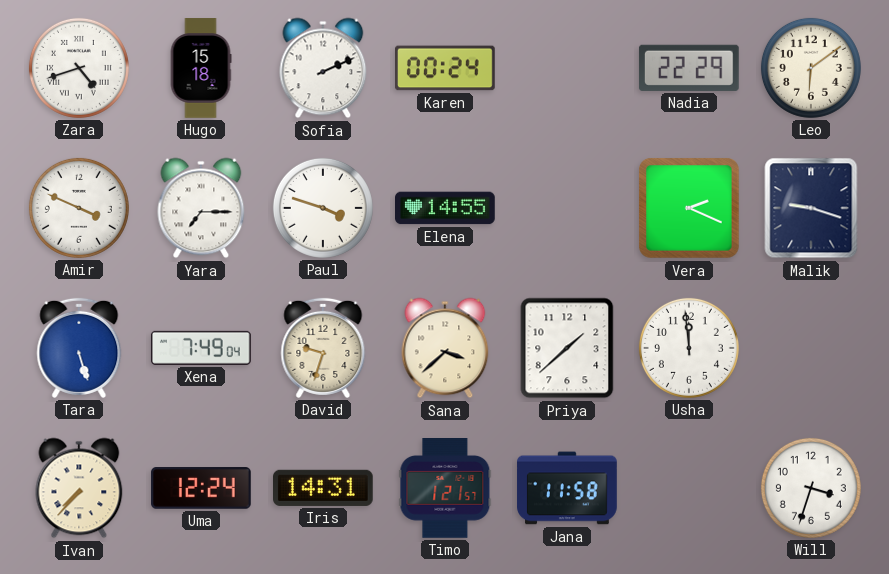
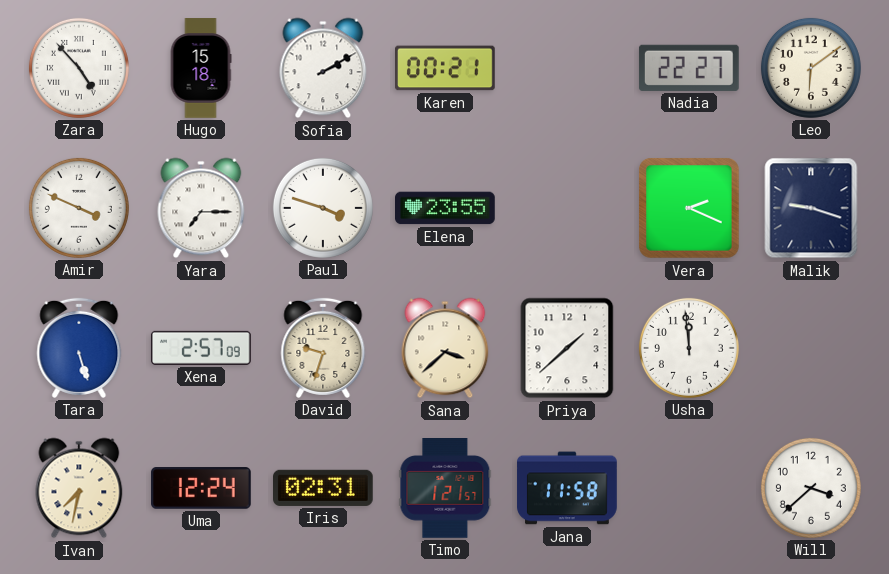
Zara: 4:42 -> 4:53 (79, 68)
Sofia: 2:11 -> 2:10 (323, 68)
Karen: 00:24 -> 00:21 (446, 68)
Nadia: 22:29 -> 22:27 (689, 68)
Elena: 14:55 -> 23:55 (446, 208)
Xena: 7:49 -> 2:57 (201, 348)
Ivan: 7:37 -> 7:32 (79, 488)
Iris: 14:31 -> 02:31 (324, 488)
Will: 3:33 -> 3:38 (811, 488)
